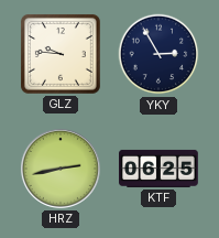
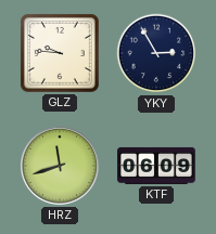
HRZ: 2:43 -> 11:42 (60, 166)
KTF: 06:25 -> 06:09 (157, 166)
